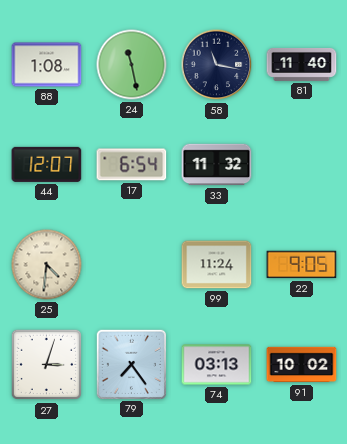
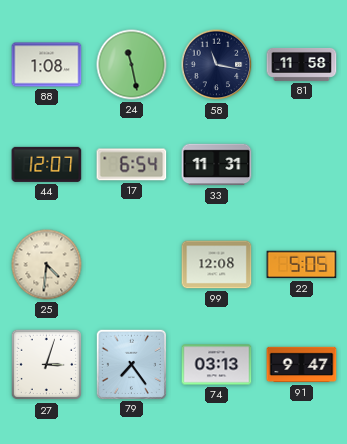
81: 11:40 -> 11:58 (302, 64)
33: 11:32 -> 11:31 (217, 165)
99: 11:24 -> 12:08 (217, 265)
22: 9:05 -> 5:05 (302, 265)
91: 10:02 -> 9:47 (302, 365)
